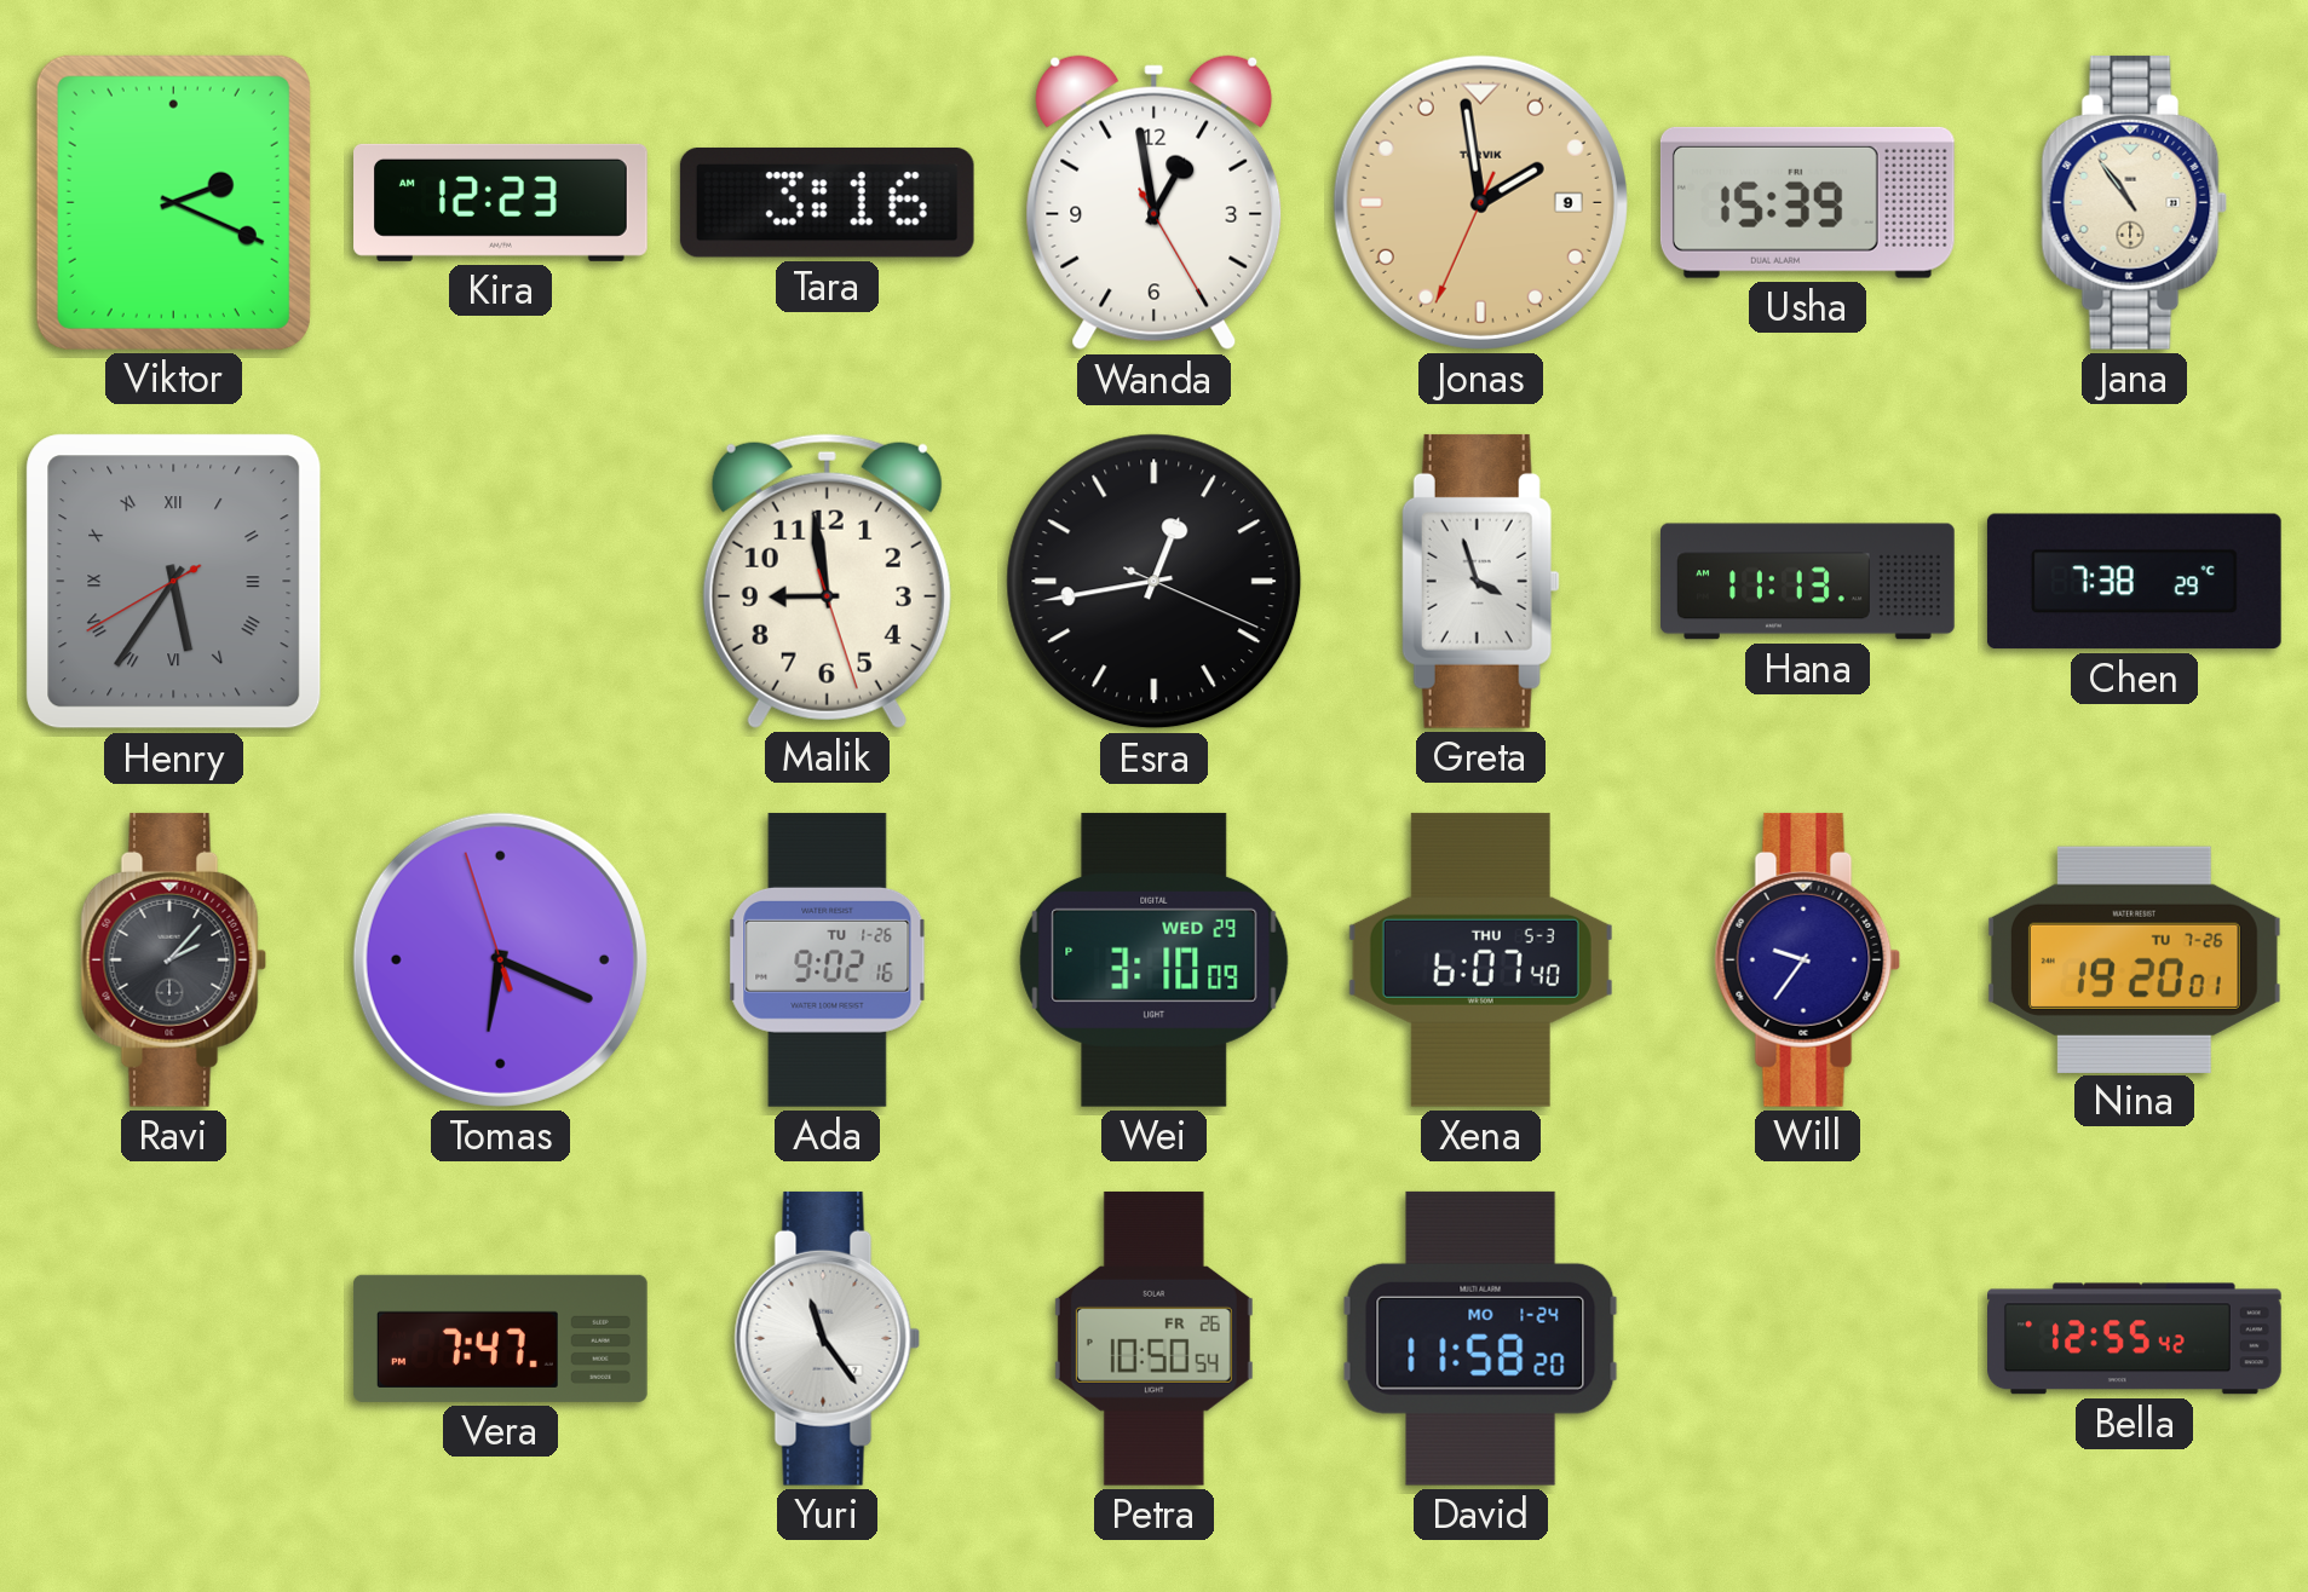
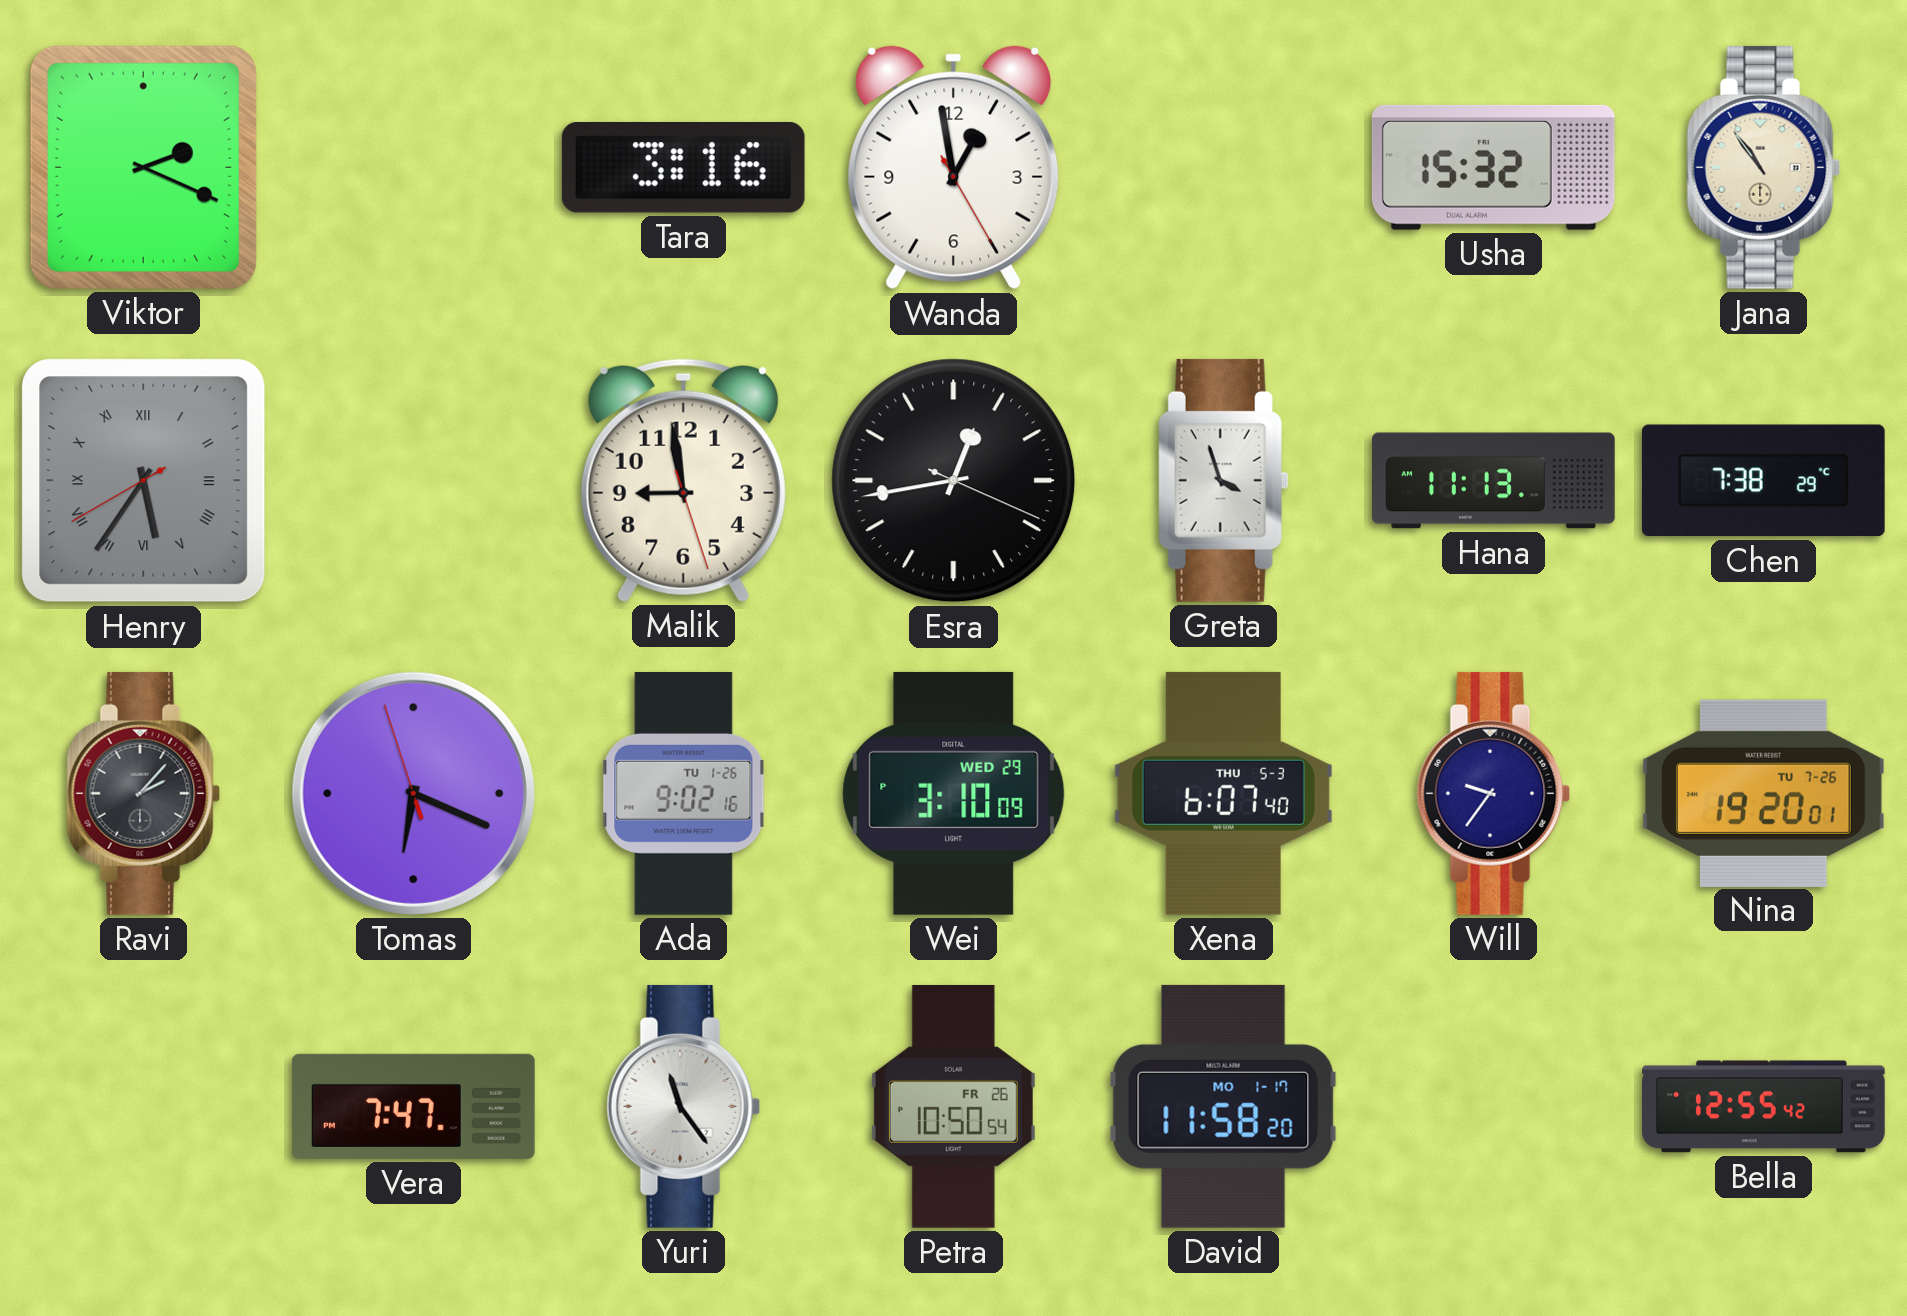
Kira: 12:23 -> none (501, 202)
Jonas: 1:58 -> none (1480, 202)
Usha: 15:39 -> 15:32 (1493, 167)
David date: MO 1-24 -> MO 1-17 (1223, 1106)
